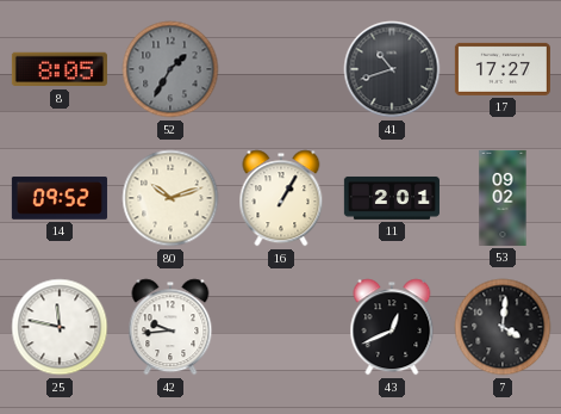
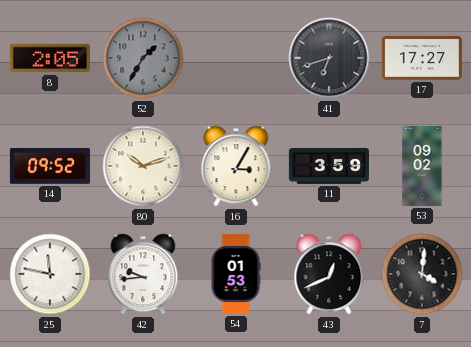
8: 8:05 -> 2:05 (50, 58)
41: 10:42 -> 6:42 (329, 58)
16: 1:05 -> 3:05 (236, 166)
11: 2:01 -> 3:59 (329, 166)
54: none -> 01:53 (236, 274)
